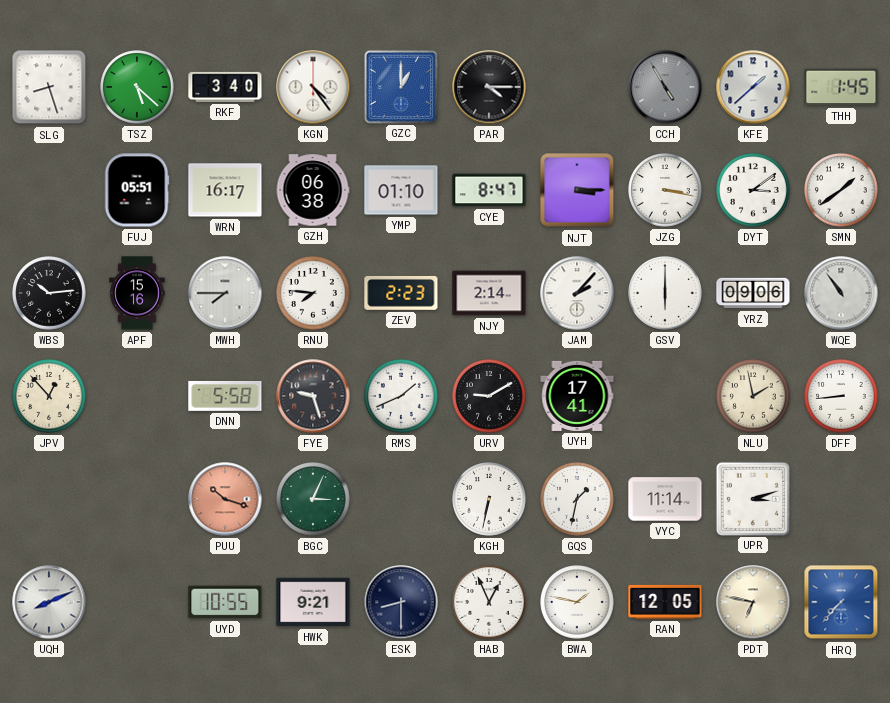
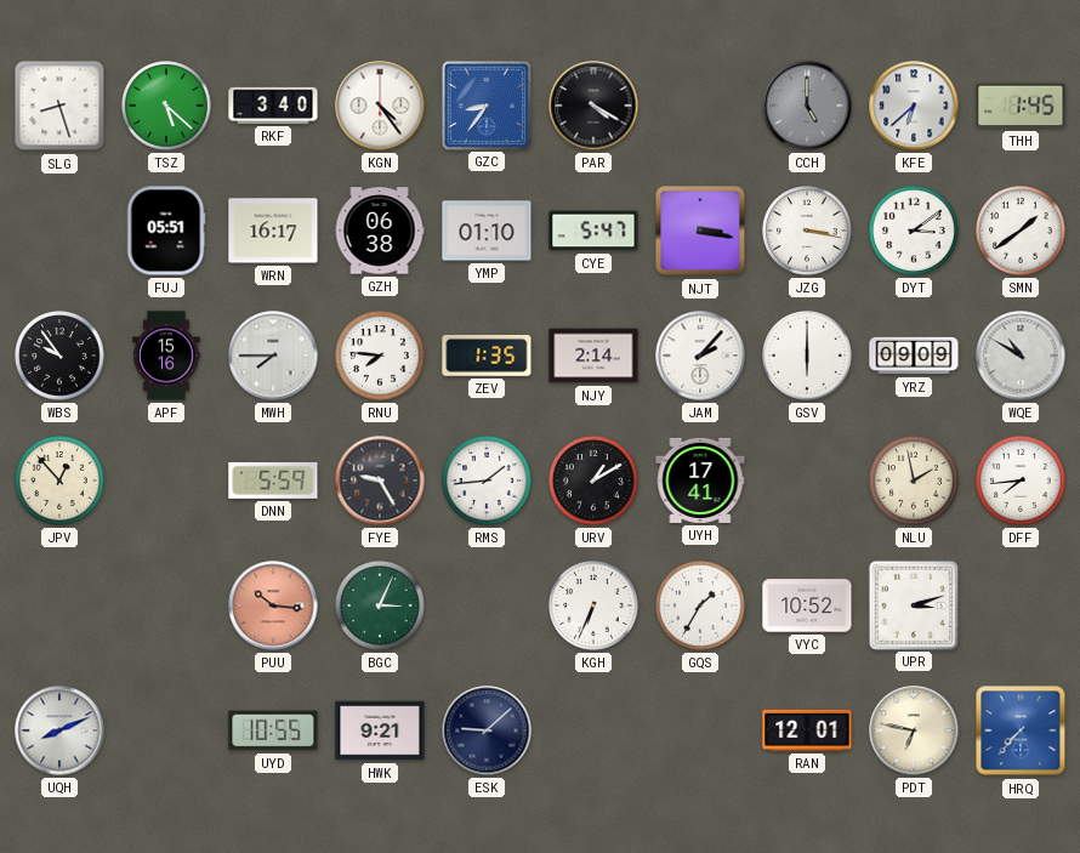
GZC: 1:00 -> 8:36 (485, 104)
PAR: 4:15 -> 4:20 (593, 106)
CCH: 4:55 -> 5:00 (807, 106)
KFE: 1:38 -> 6:38 (914, 106)
CYE: 8:47 -> 5:47 (593, 231)
NJT: 3:15 -> 3:17 (700, 231)
WBS: 10:14 -> 9:54 (59, 356)
ZEV: 2:23 -> 1:35 (487, 356)
YRZ: 09:06 -> 09:09 (914, 356)
WQE: 10:54 -> 10:50 (1021, 356)
DNN: 5:58 -> 5:59 (273, 480)
FYE: 9:27 -> 9:25 (380, 480)
RMS: 1:41 -> 1:44 (487, 480)
URV: 9:10 -> 1:10 (593, 480)
DFF: 8:44 -> 7:44 (1021, 480)
PUU: 10:18 -> 10:16 (273, 605)
KGH: 6:32 -> 6:34 (593, 605)
GQS: 1:32 -> 1:35 (700, 605)
VYC: 11:14 -> 10:52 (807, 605)
ESK: 8:30 -> 9:08 (487, 730)
HAB: 12:56 -> none (489, 602)
BWA: 1:47 -> none (577, 602)
RAN: 12:05 -> 12:01 (807, 730)
